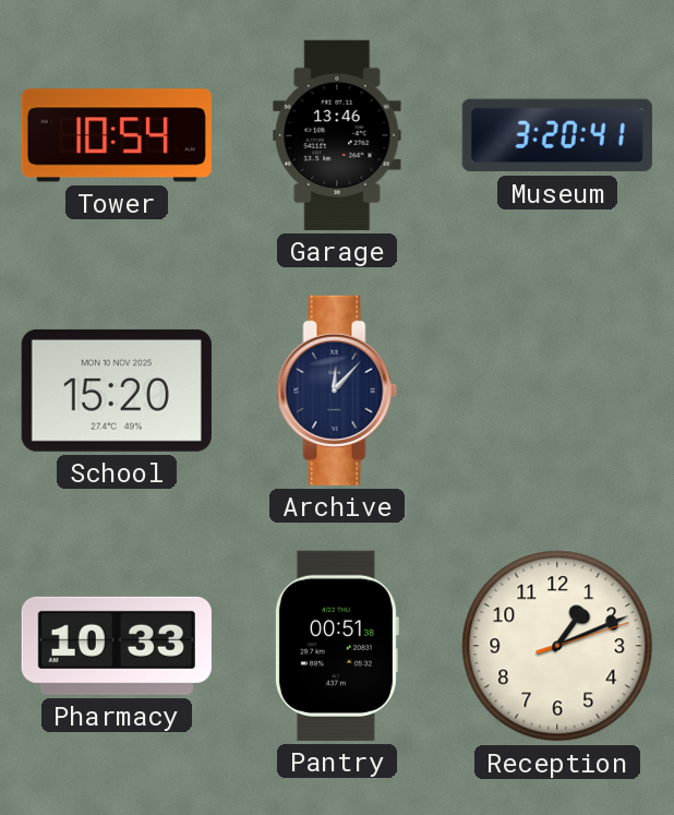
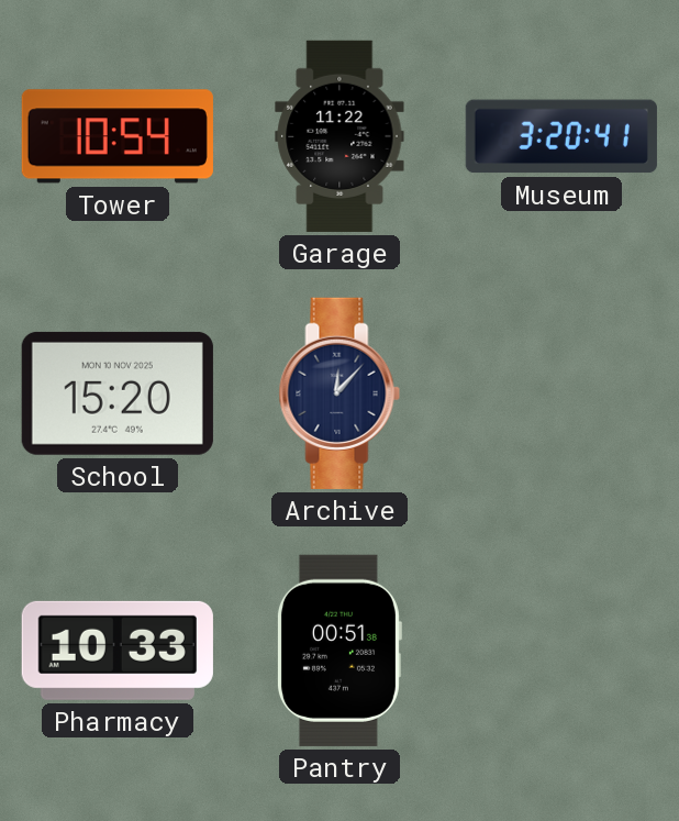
Garage: 13:46 -> 11:22 (340, 136)
Reception: 1:11 -> none (557, 646)
